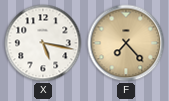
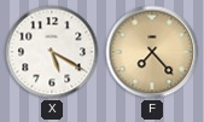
X: 5:17 -> 5:20 (52, 52)
